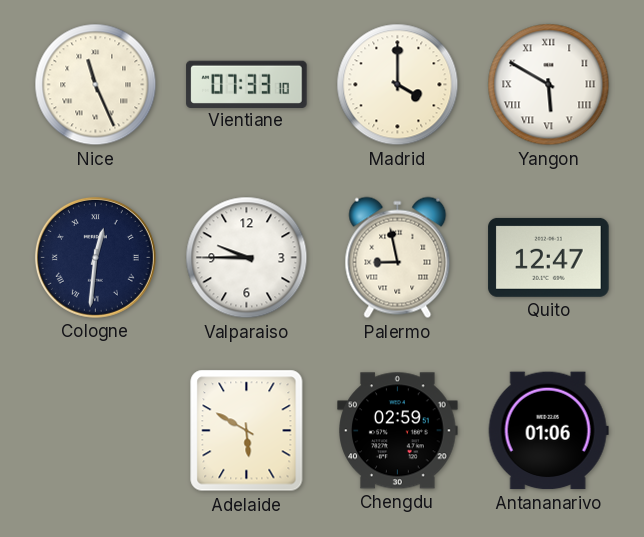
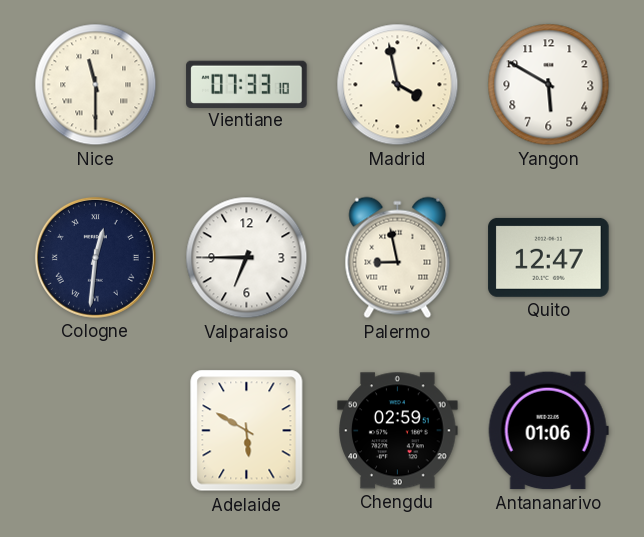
Nice: 11:26 -> 11:30 (96, 85)
Madrid: 4:00 -> 3:58 (398, 85)
Yangon numerals: Roman -> Arabic (549, 85)
Valparaiso: 9:45 -> 6:45 (247, 258)
